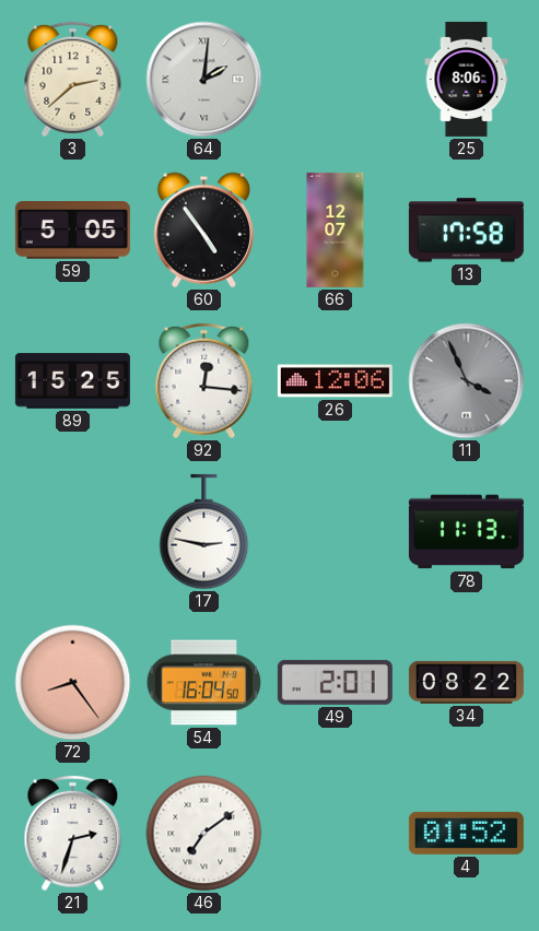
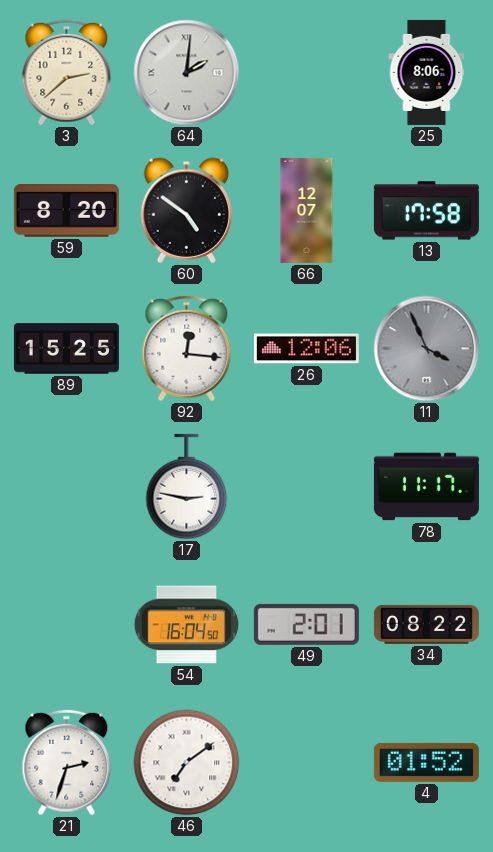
59: 5:05 -> 8:20 (66, 211)
60: 4:54 -> 4:51 (187, 210)
78: 11:13 -> 11:17 (426, 487)
72: 8:24 -> none (73, 683)
